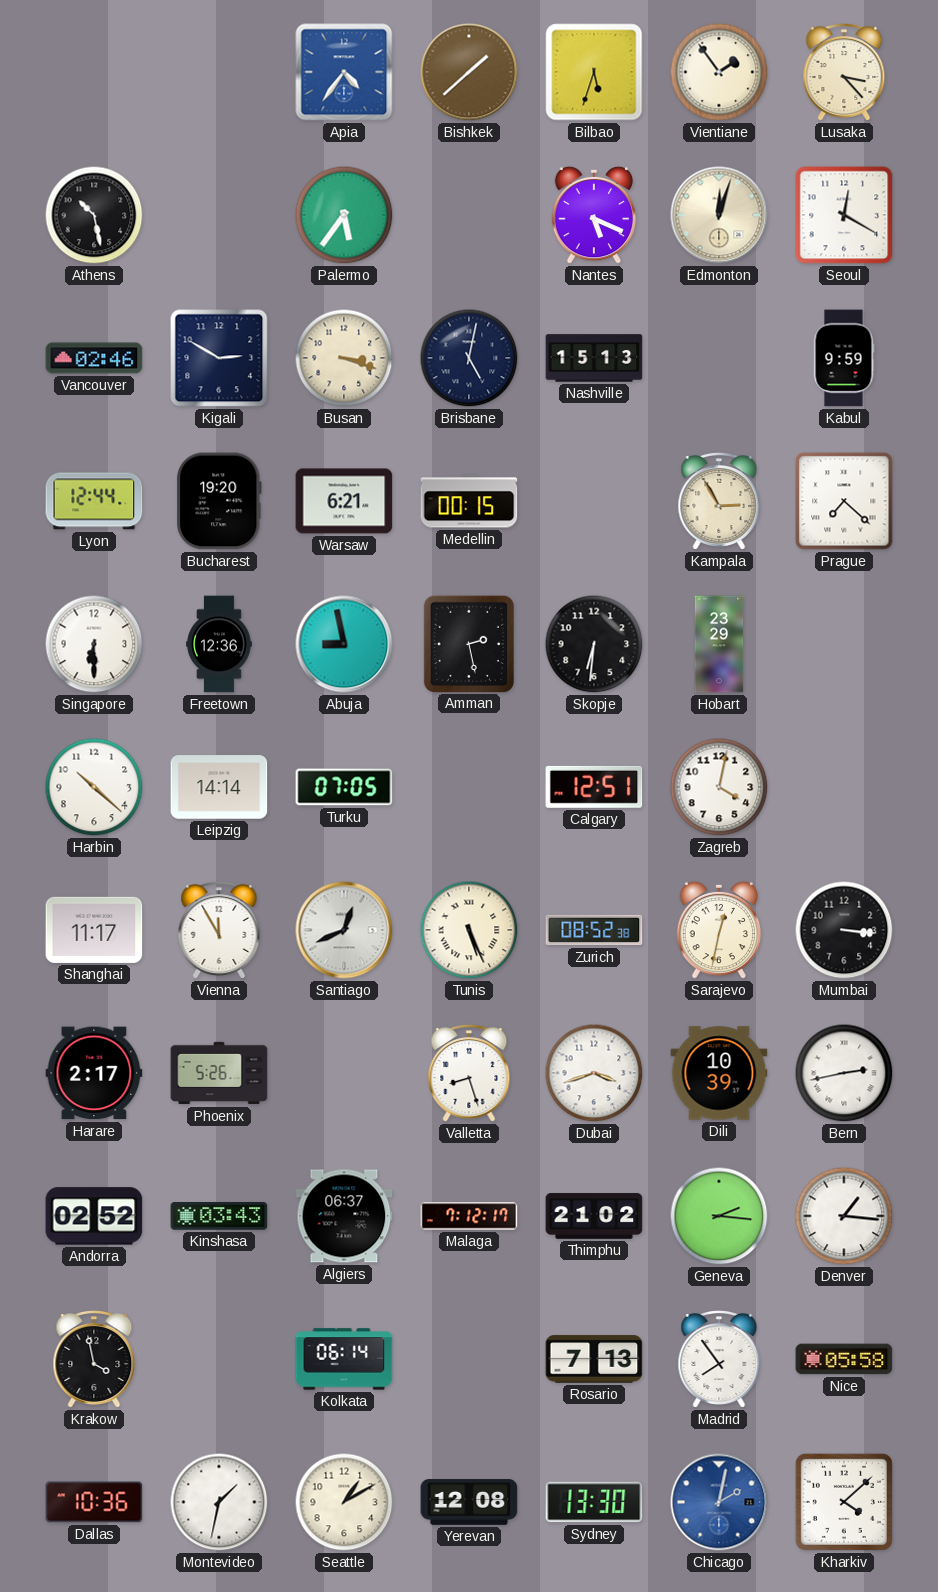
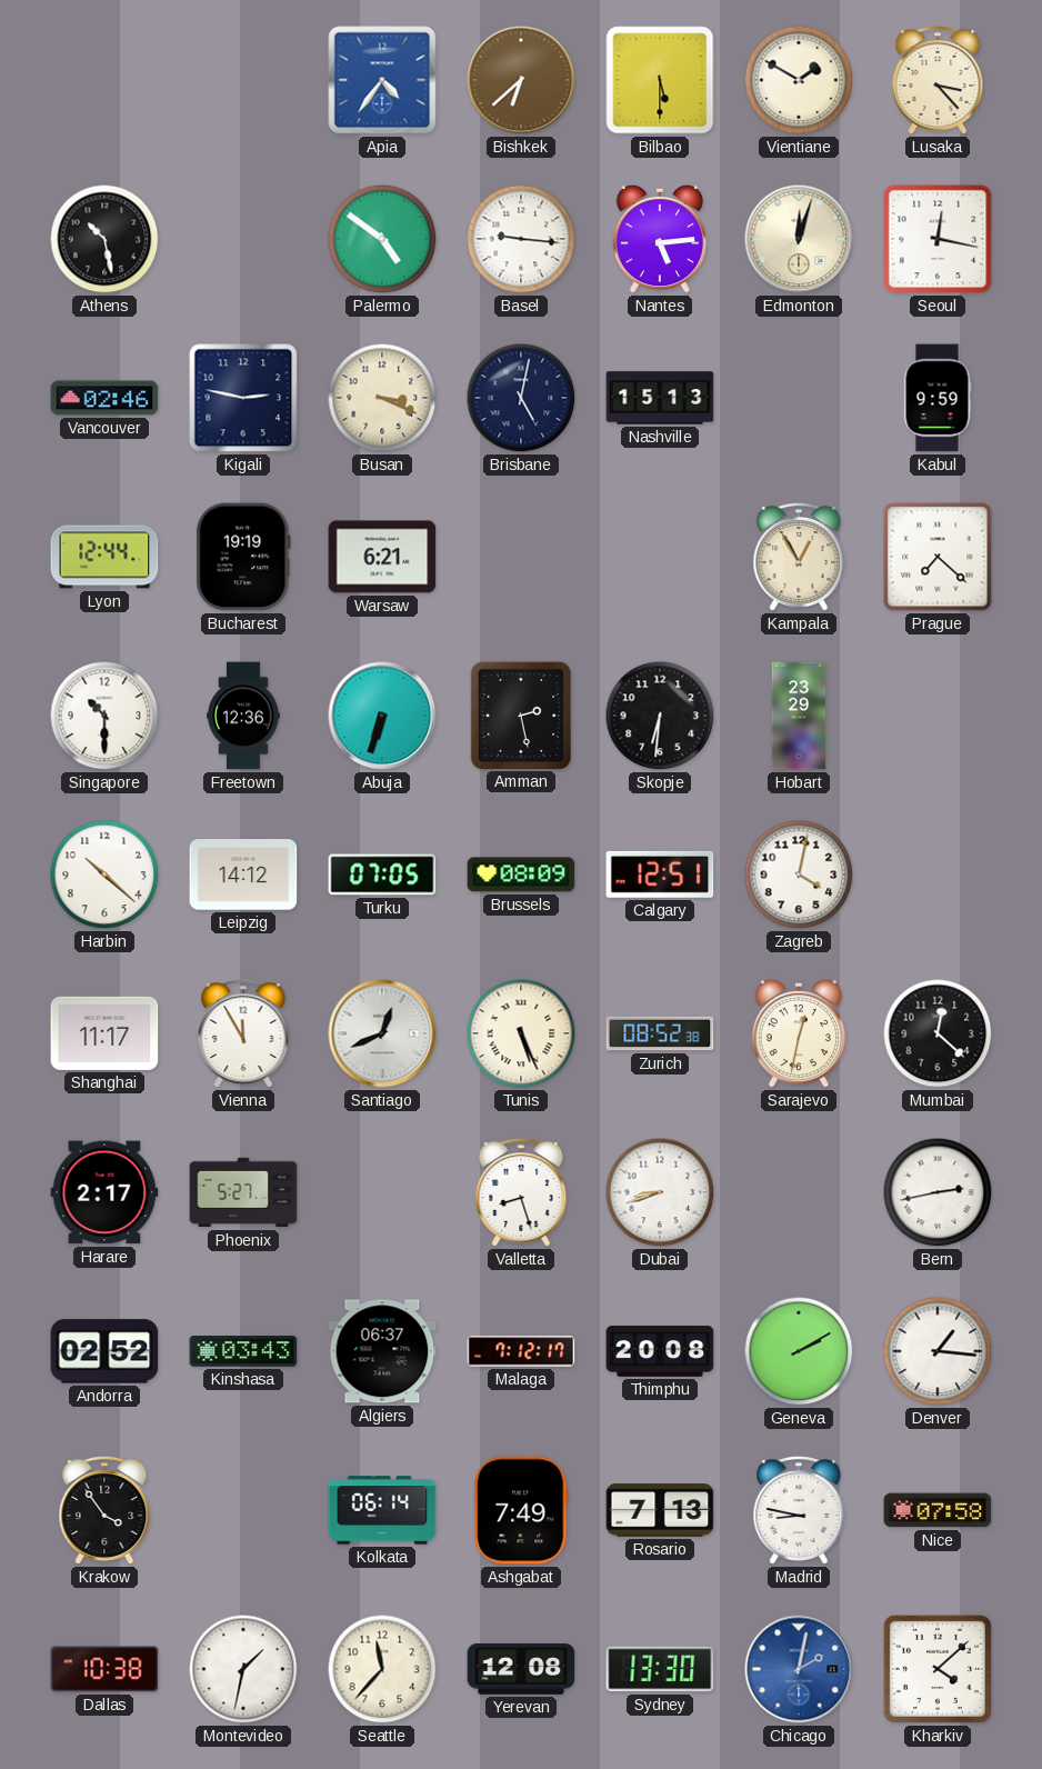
Bishkek: 1:38 -> 6:38 (521, 80)
Bilbao: 5:33 -> 5:30 (660, 80)
Vientiane: 1:54 -> 1:50 (799, 80)
Palermo: 5:36 -> 4:51 (382, 239)
Basel: none -> 9:16 (521, 239)
Nantes: 5:19 -> 5:14 (660, 239)
Seoul: 12:20 -> 12:17 (938, 239)
Kigali: 2:50 -> 2:47 (243, 398)
Busan: 3:18 -> 3:19 (382, 398)
Bucharest: 19:20 -> 19:19 (244, 557)
Medellin: 00:15 -> none (469, 501)
Kampala: 2:55 -> 12:55 (799, 558)
Singapore: 6:30 -> 10:30 (104, 716)
Abuja: 8:58 -> 6:33 (382, 716)
Leipzig: 14:14 -> 14:12 (243, 874)
Brussels: none -> 08:09 (521, 874)
Mumbai: 3:16 -> 12:22 (938, 1033)
Phoenix: 5:26 -> 5:27 (243, 1192)
Dubai: 3:42 -> 8:42 (660, 1192)
Dili: 10:39 -> none (719, 1073)
Thimphu: 21:02 -> 20:08 (660, 1351)
Geneva: 2:16 -> 2:10 (799, 1351)
Krakow: 3:58 -> 3:54 (104, 1511)
Ashgabat: none -> 7:49 (521, 1510)
Madrid: 7:54 -> 8:47 (799, 1511)
Nice: 05:58 -> 07:58 (938, 1510)
Dallas: 10:36 -> 10:38 (104, 1669)
Seattle: 1:10 -> 11:37 (382, 1669)
